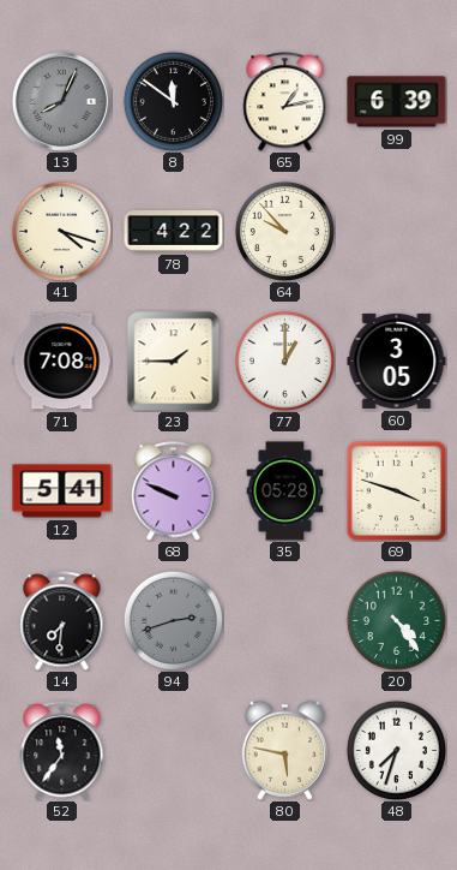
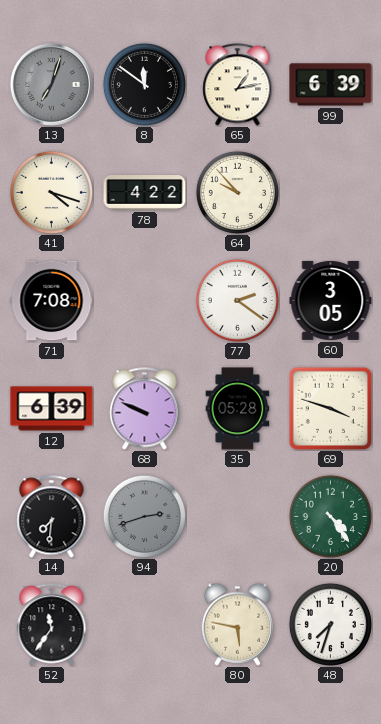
13: 8:04 -> 7:03 (51, 84)
23: 1:45 -> none (174, 362)
77: 1:00 -> 2:21 (237, 300)
12: 5:41 -> 6:39 (52, 409)
